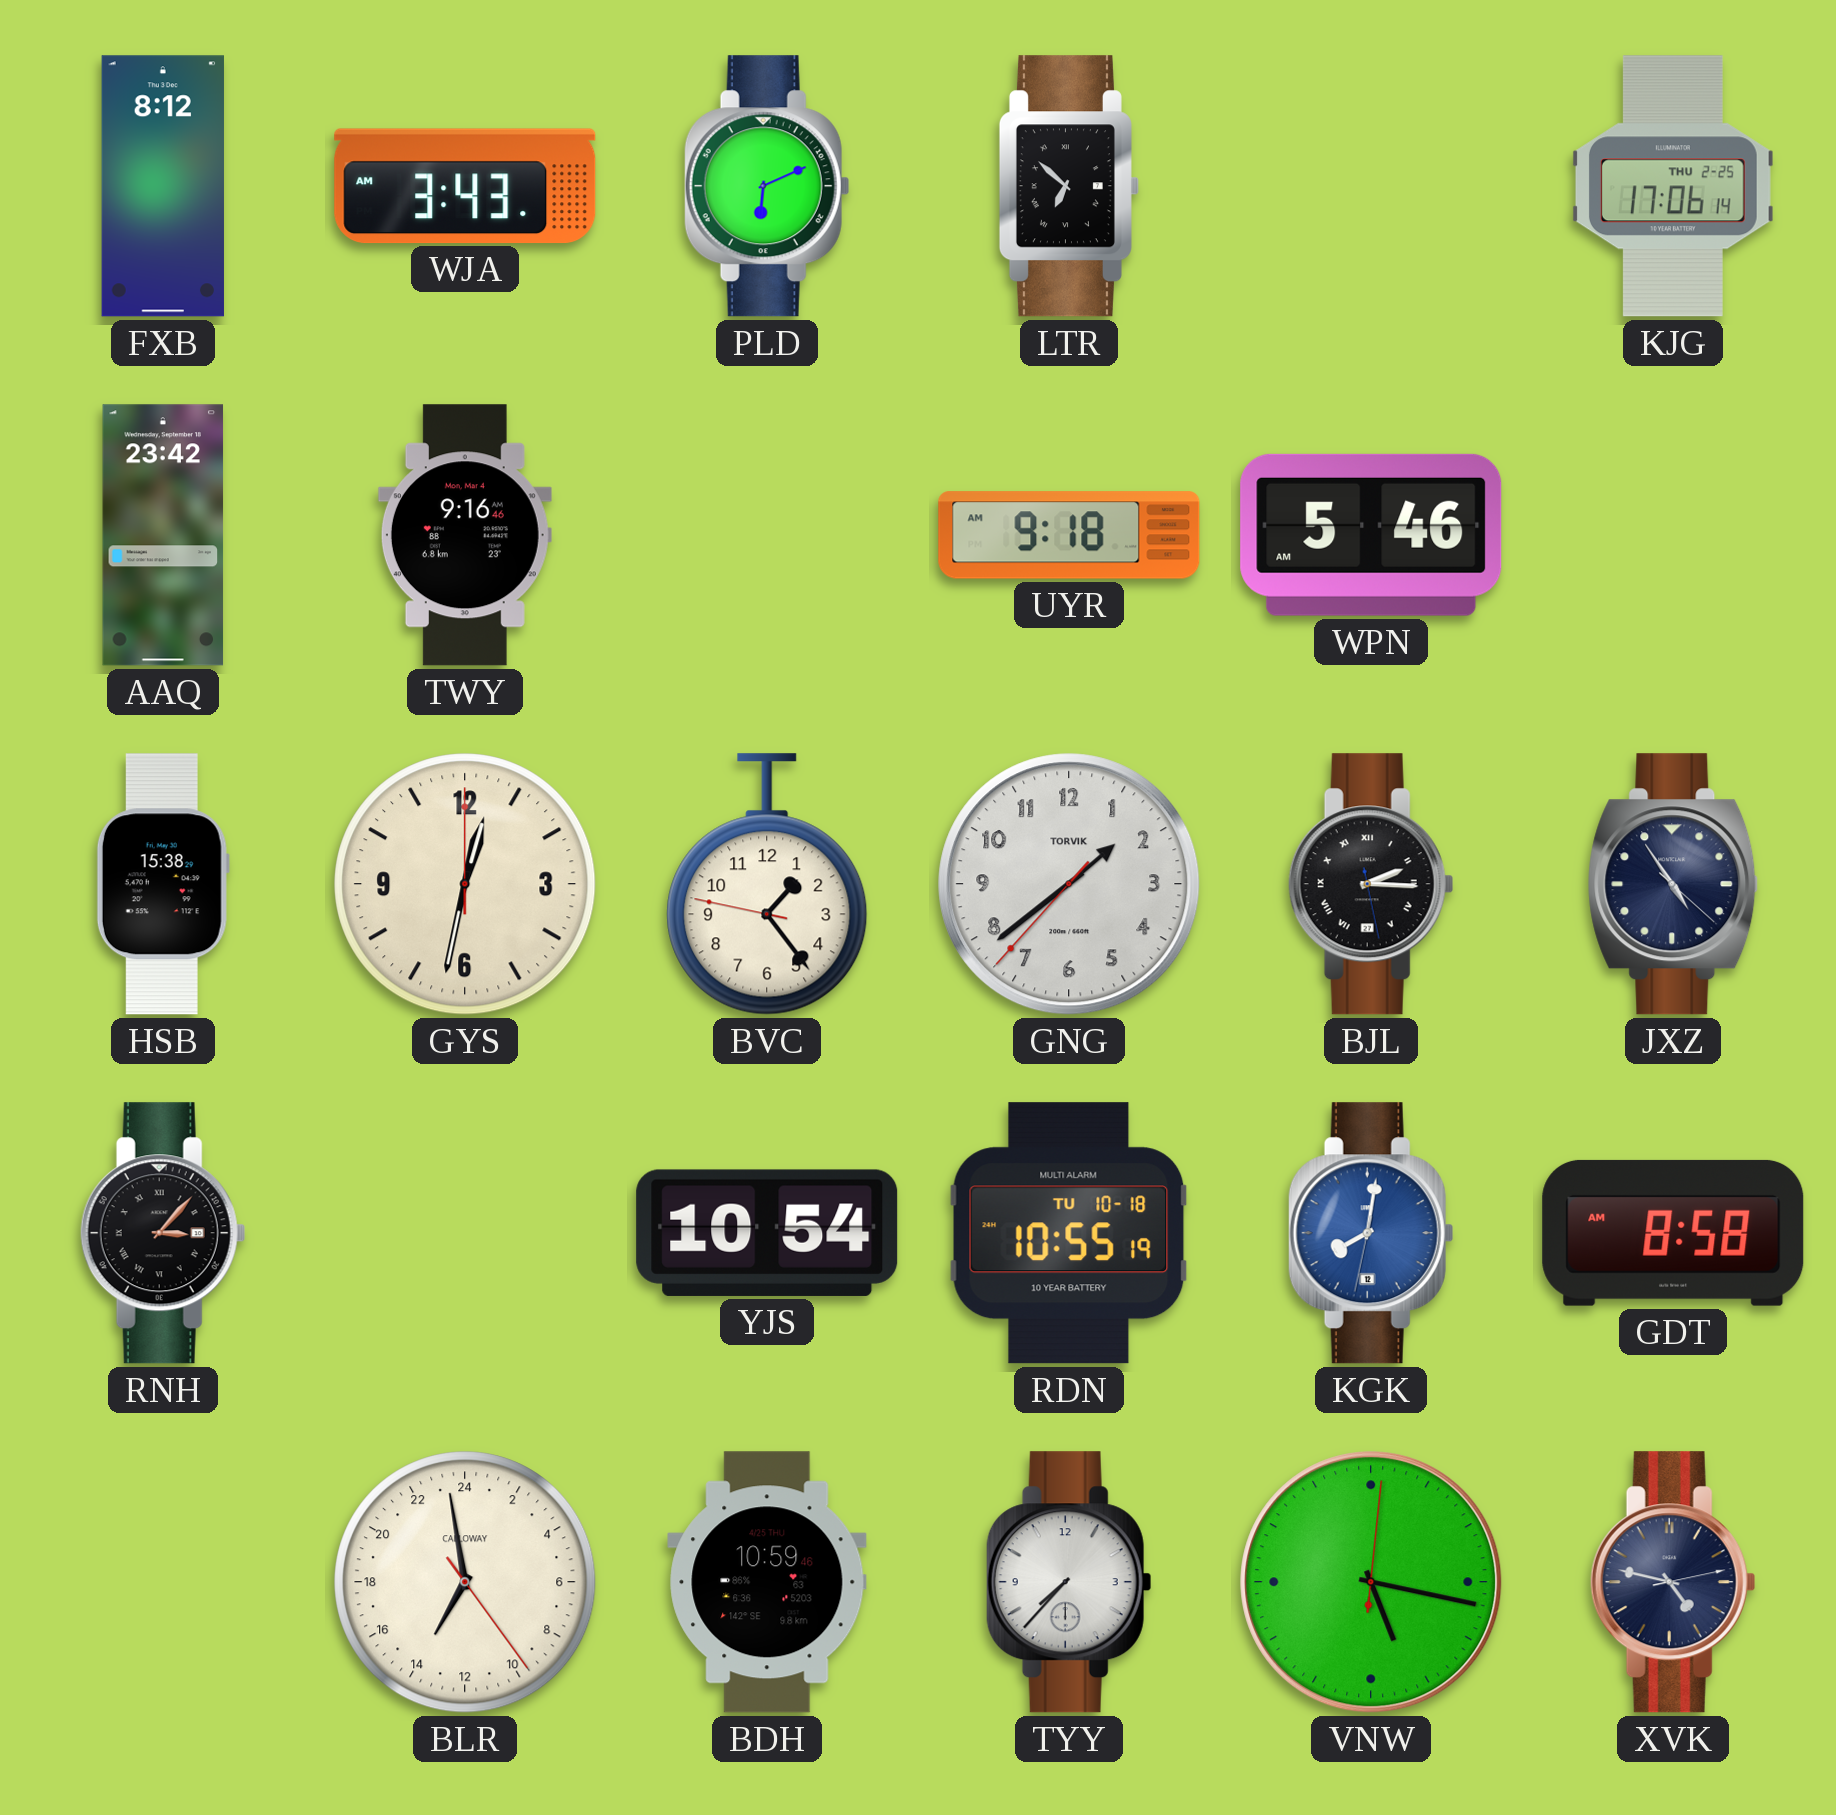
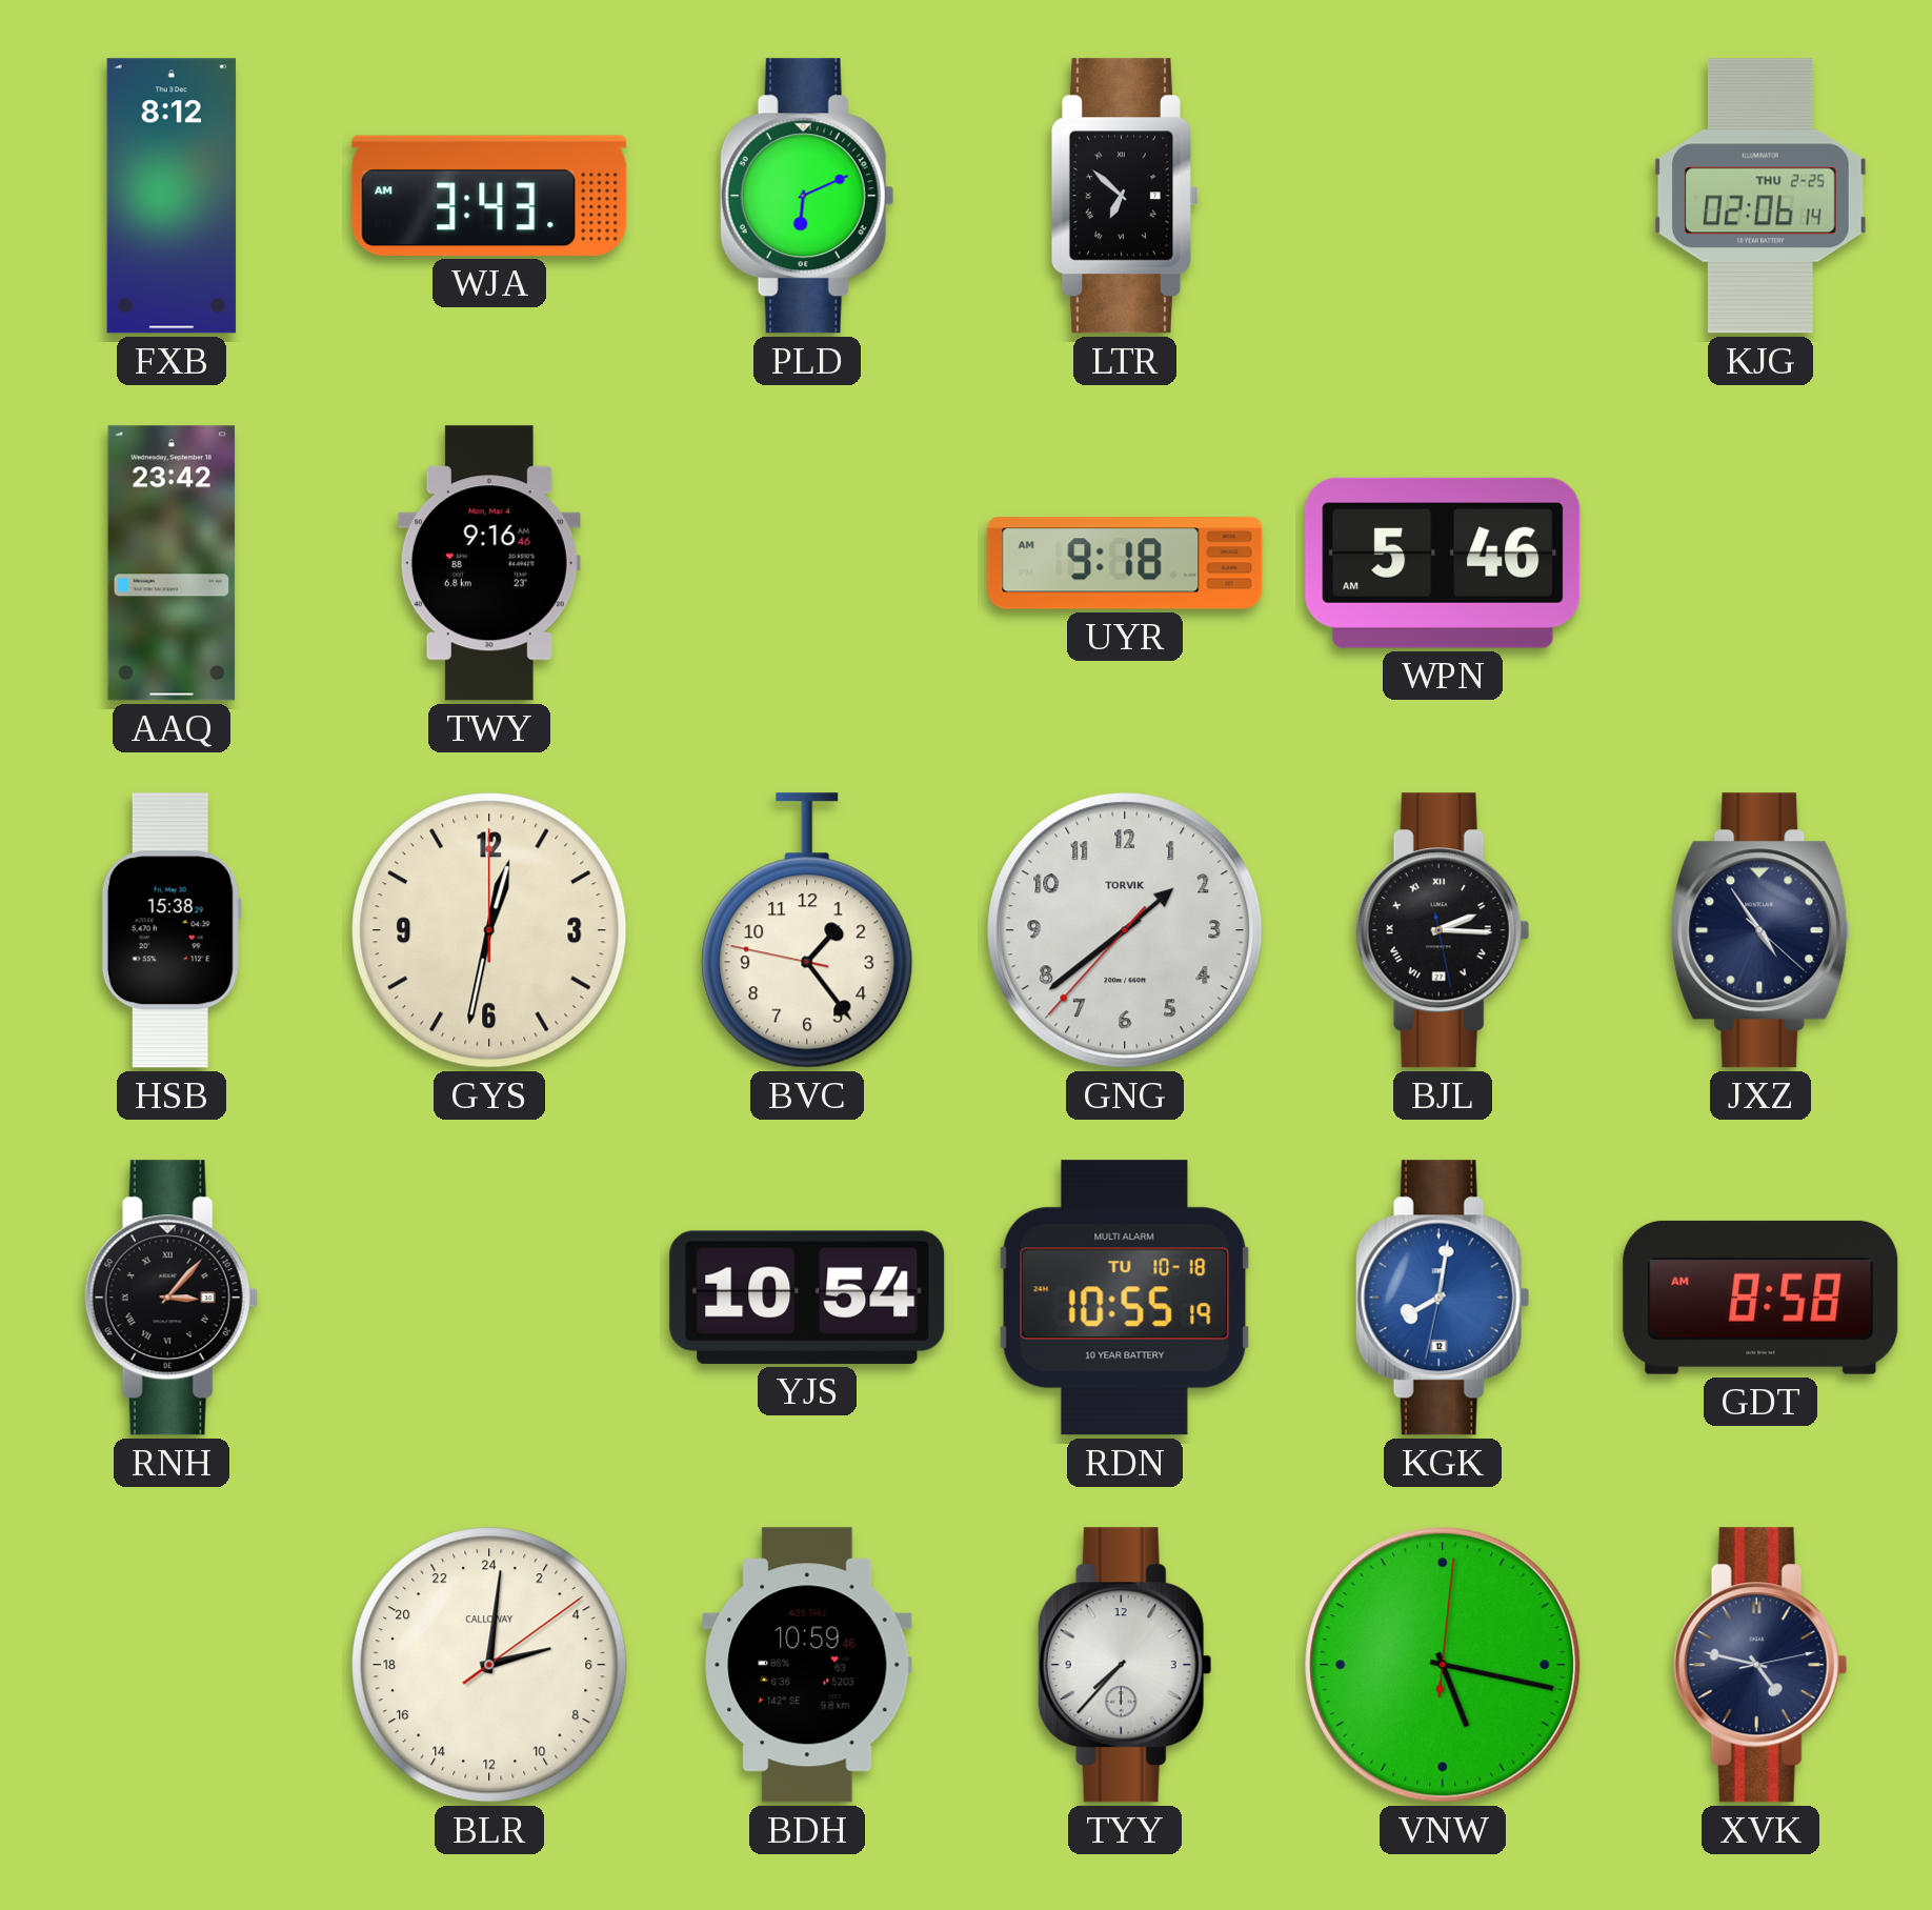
KJG: 17:06 -> 02:06 (1760, 196)
BLR: 13:58 -> 5:01 (489, 1665)
